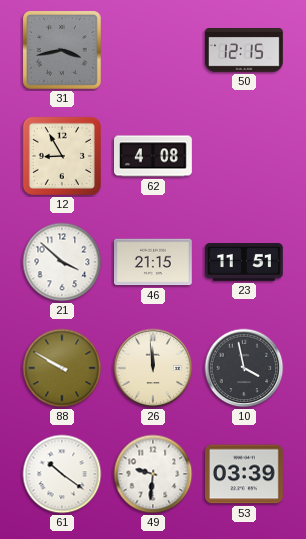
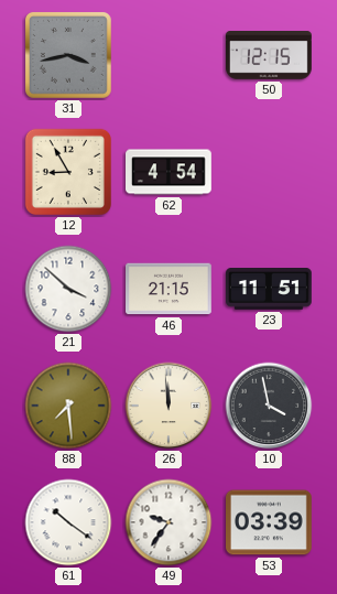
62: 4:08 -> 4:54 (170, 172)
88: 9:50 -> 7:29 (68, 406)
49: 9:31 -> 9:36 (168, 522)
